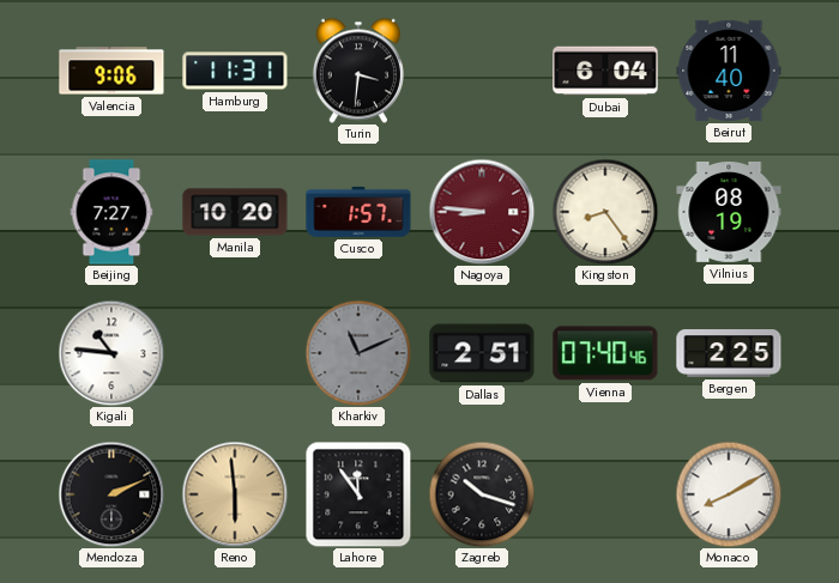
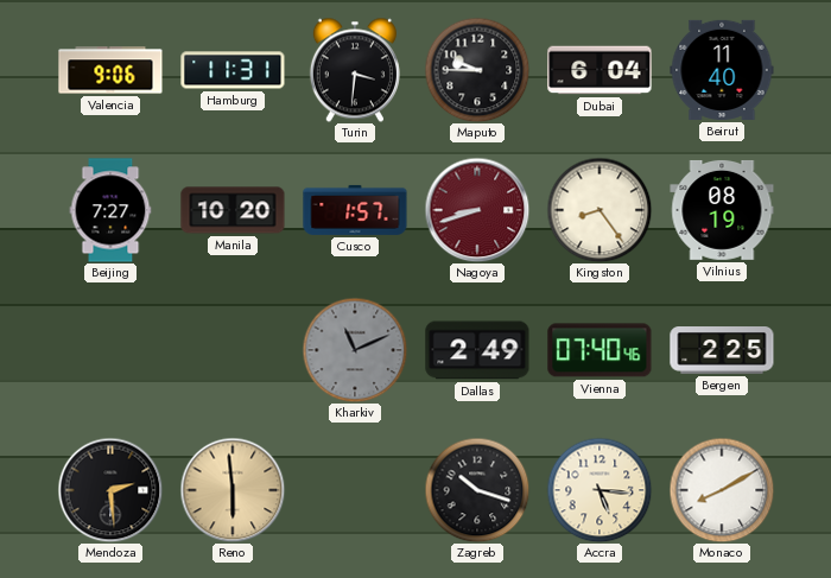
Maputo: none -> 9:45 (477, 70)
Nagoya: 8:46 -> 8:42 (477, 210)
Kigali: 10:46 -> none (111, 353)
Dallas: 2:51 -> 2:49 (477, 350)
Mendoza: 2:11 -> 2:29 (110, 490)
Lahore: 11:54 -> none (358, 494)
Accra: none -> 5:16 (600, 490)
